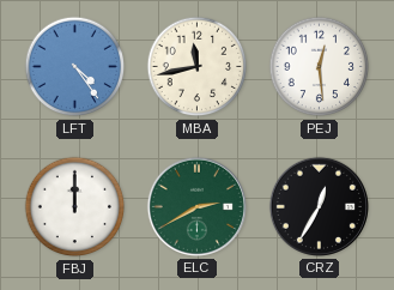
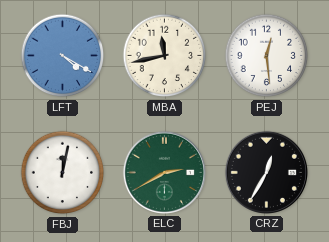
LFT: 4:24 -> 4:20 (63, 56)
FBJ: 12:00 -> 12:02 (63, 173)
